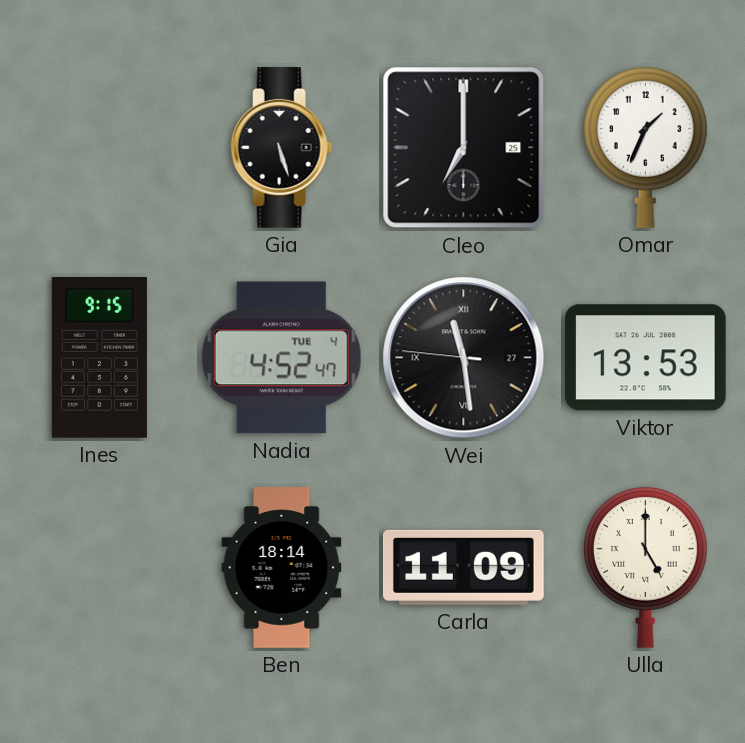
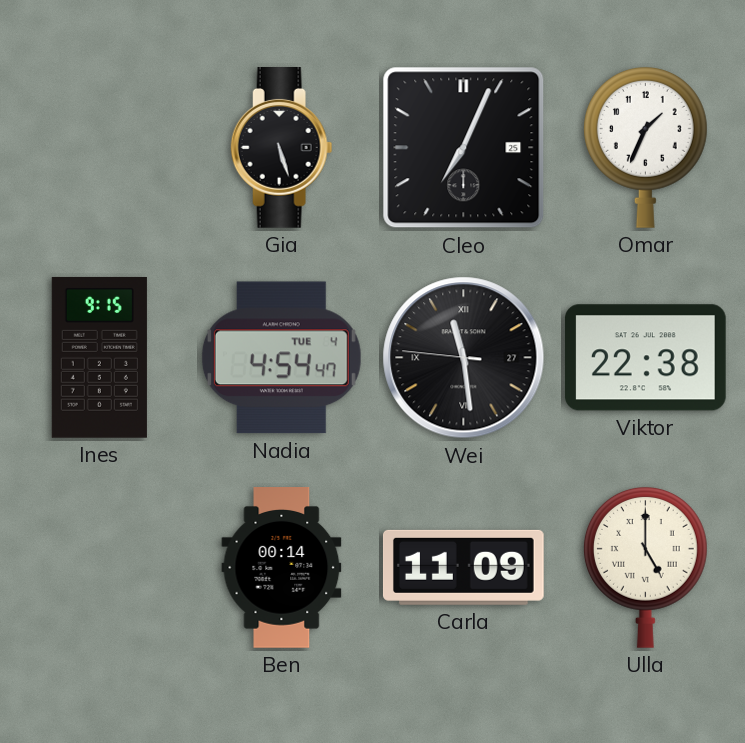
Cleo: 7:00 -> 7:04 (464, 148)
Nadia: 4:52 -> 4:54 (281, 358)
Viktor: 13:53 -> 22:38 (645, 358)
Ben: 18:14 -> 00:14 (282, 568)
